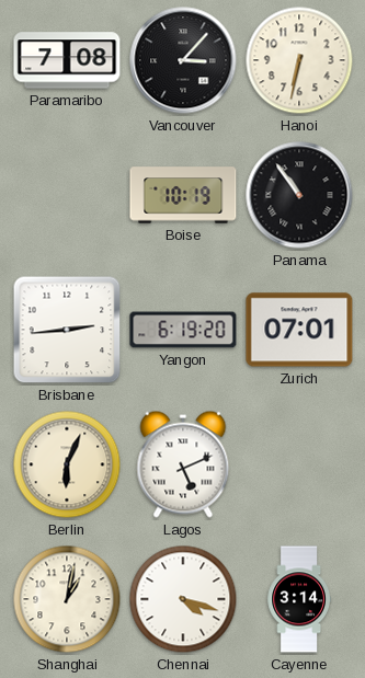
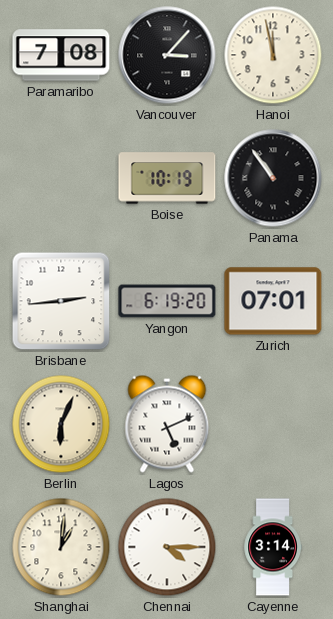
Hanoi: 6:32 -> 11:58 (273, 55)
Shanghai: 1:02 -> 1:01 (61, 547)
Chennai: 4:18 -> 4:15 (167, 547)
